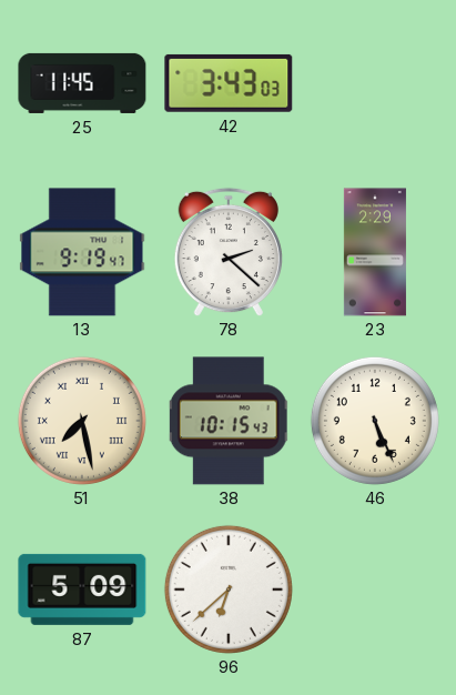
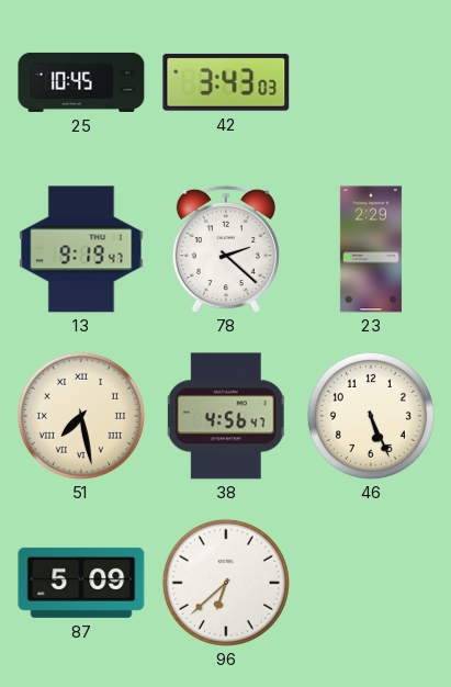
25: 11:45 -> 10:45 (81, 82)
38: 10:15 -> 4:56 (226, 416)
